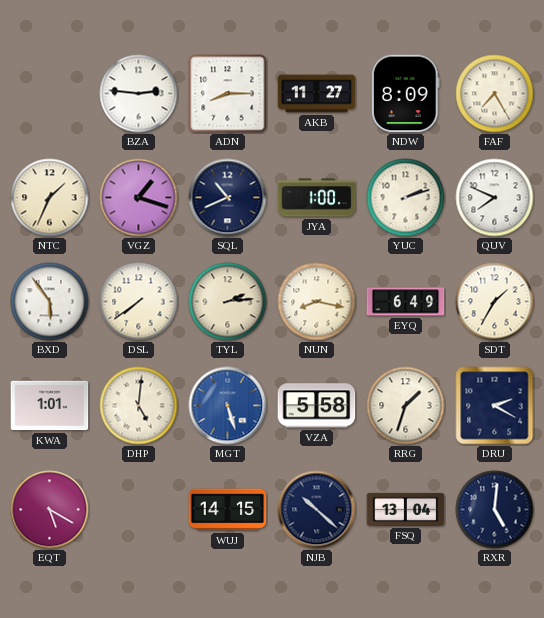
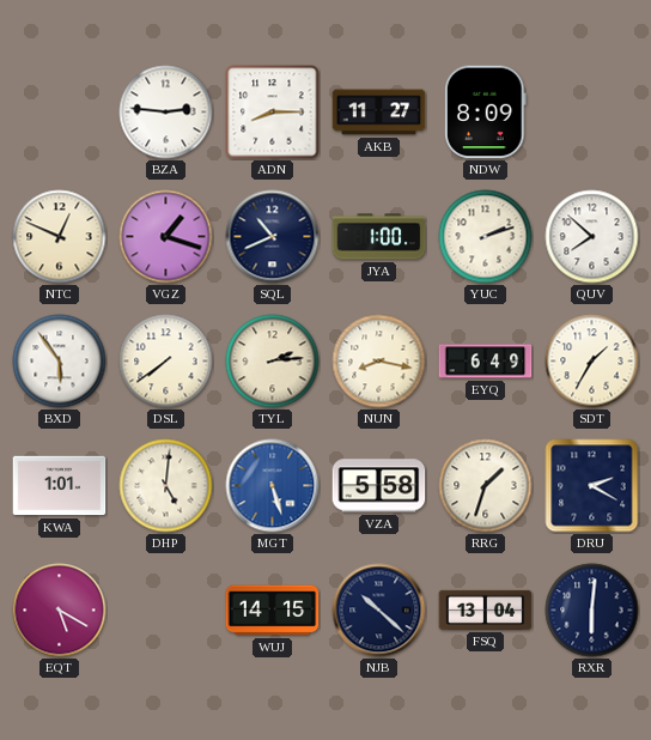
FAF: 7:25 -> none (495, 94)
NTC: 1:34 -> 12:49 (60, 237)
QUV: 7:49 -> 7:52 (592, 237)
RXR: 5:01 -> 6:01 (592, 611)
